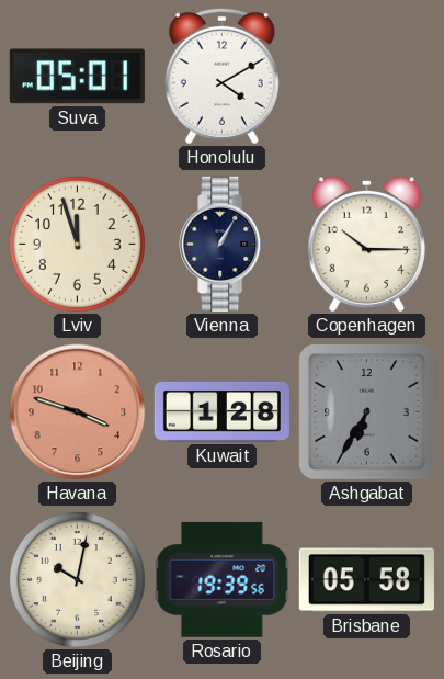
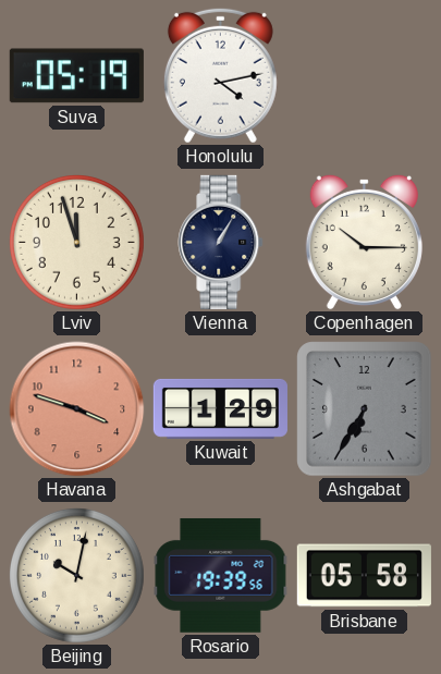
Suva: 05:01 -> 05:19 (76, 76)
Honolulu: 4:10 -> 4:13 (220, 75)
Kuwait: 1:28 -> 1:29 (220, 408)
